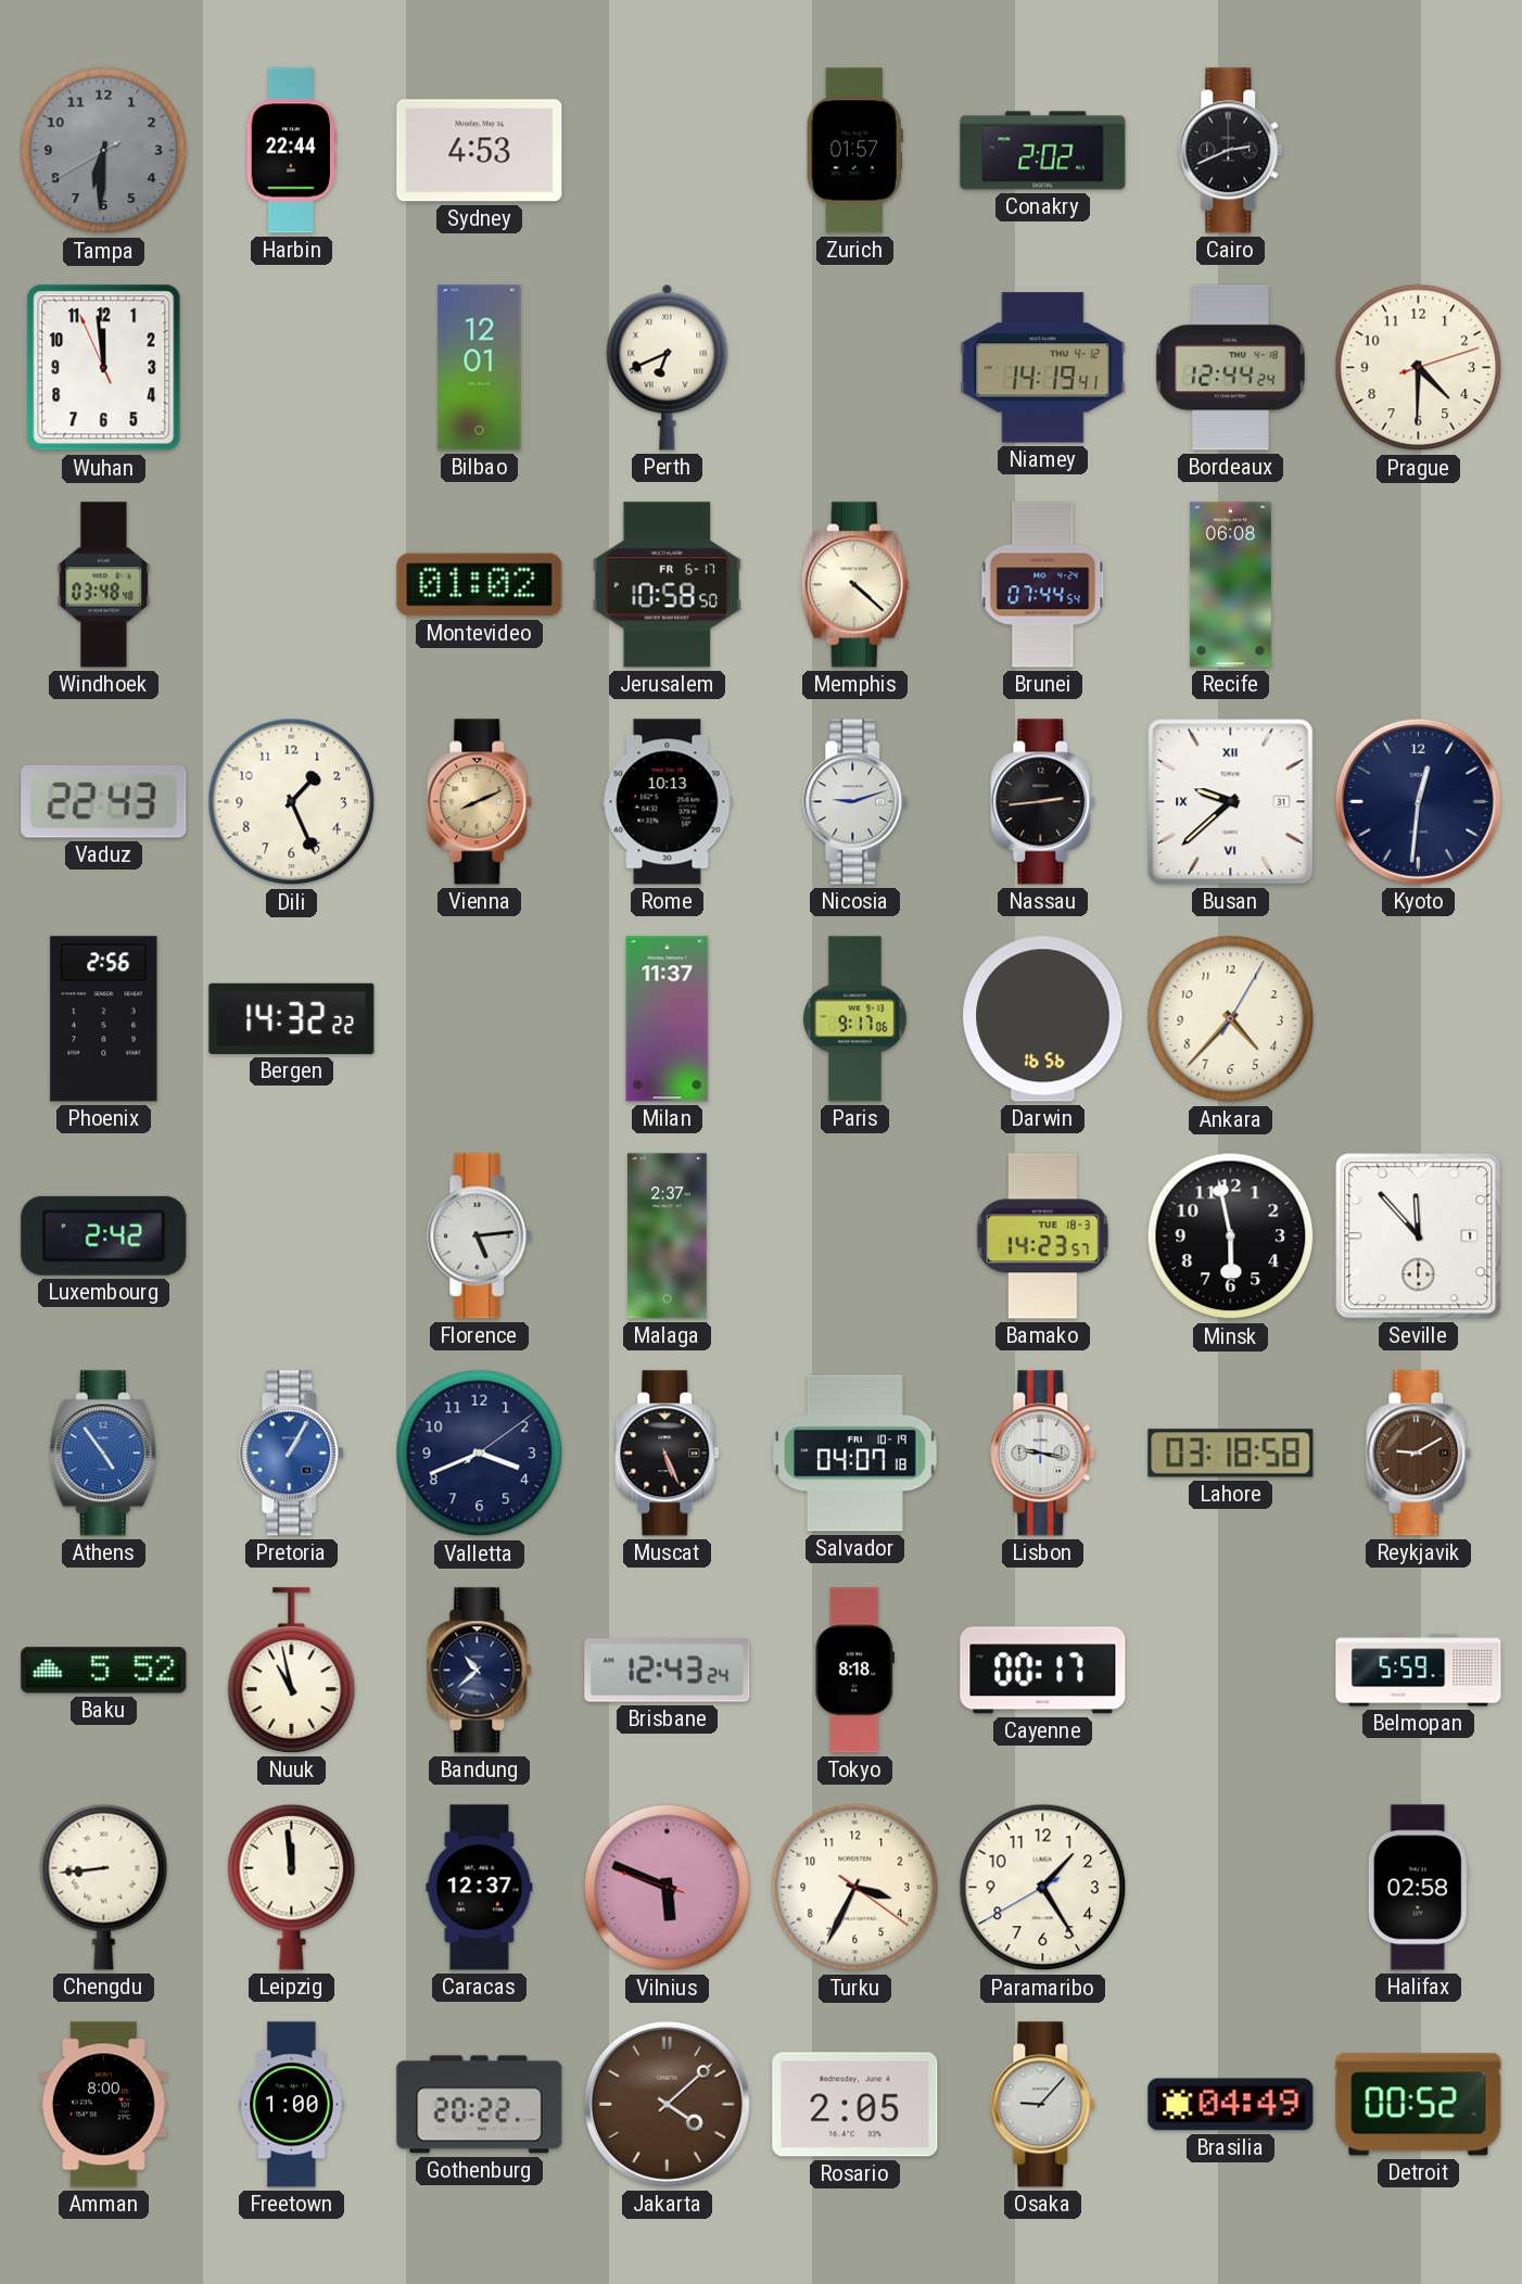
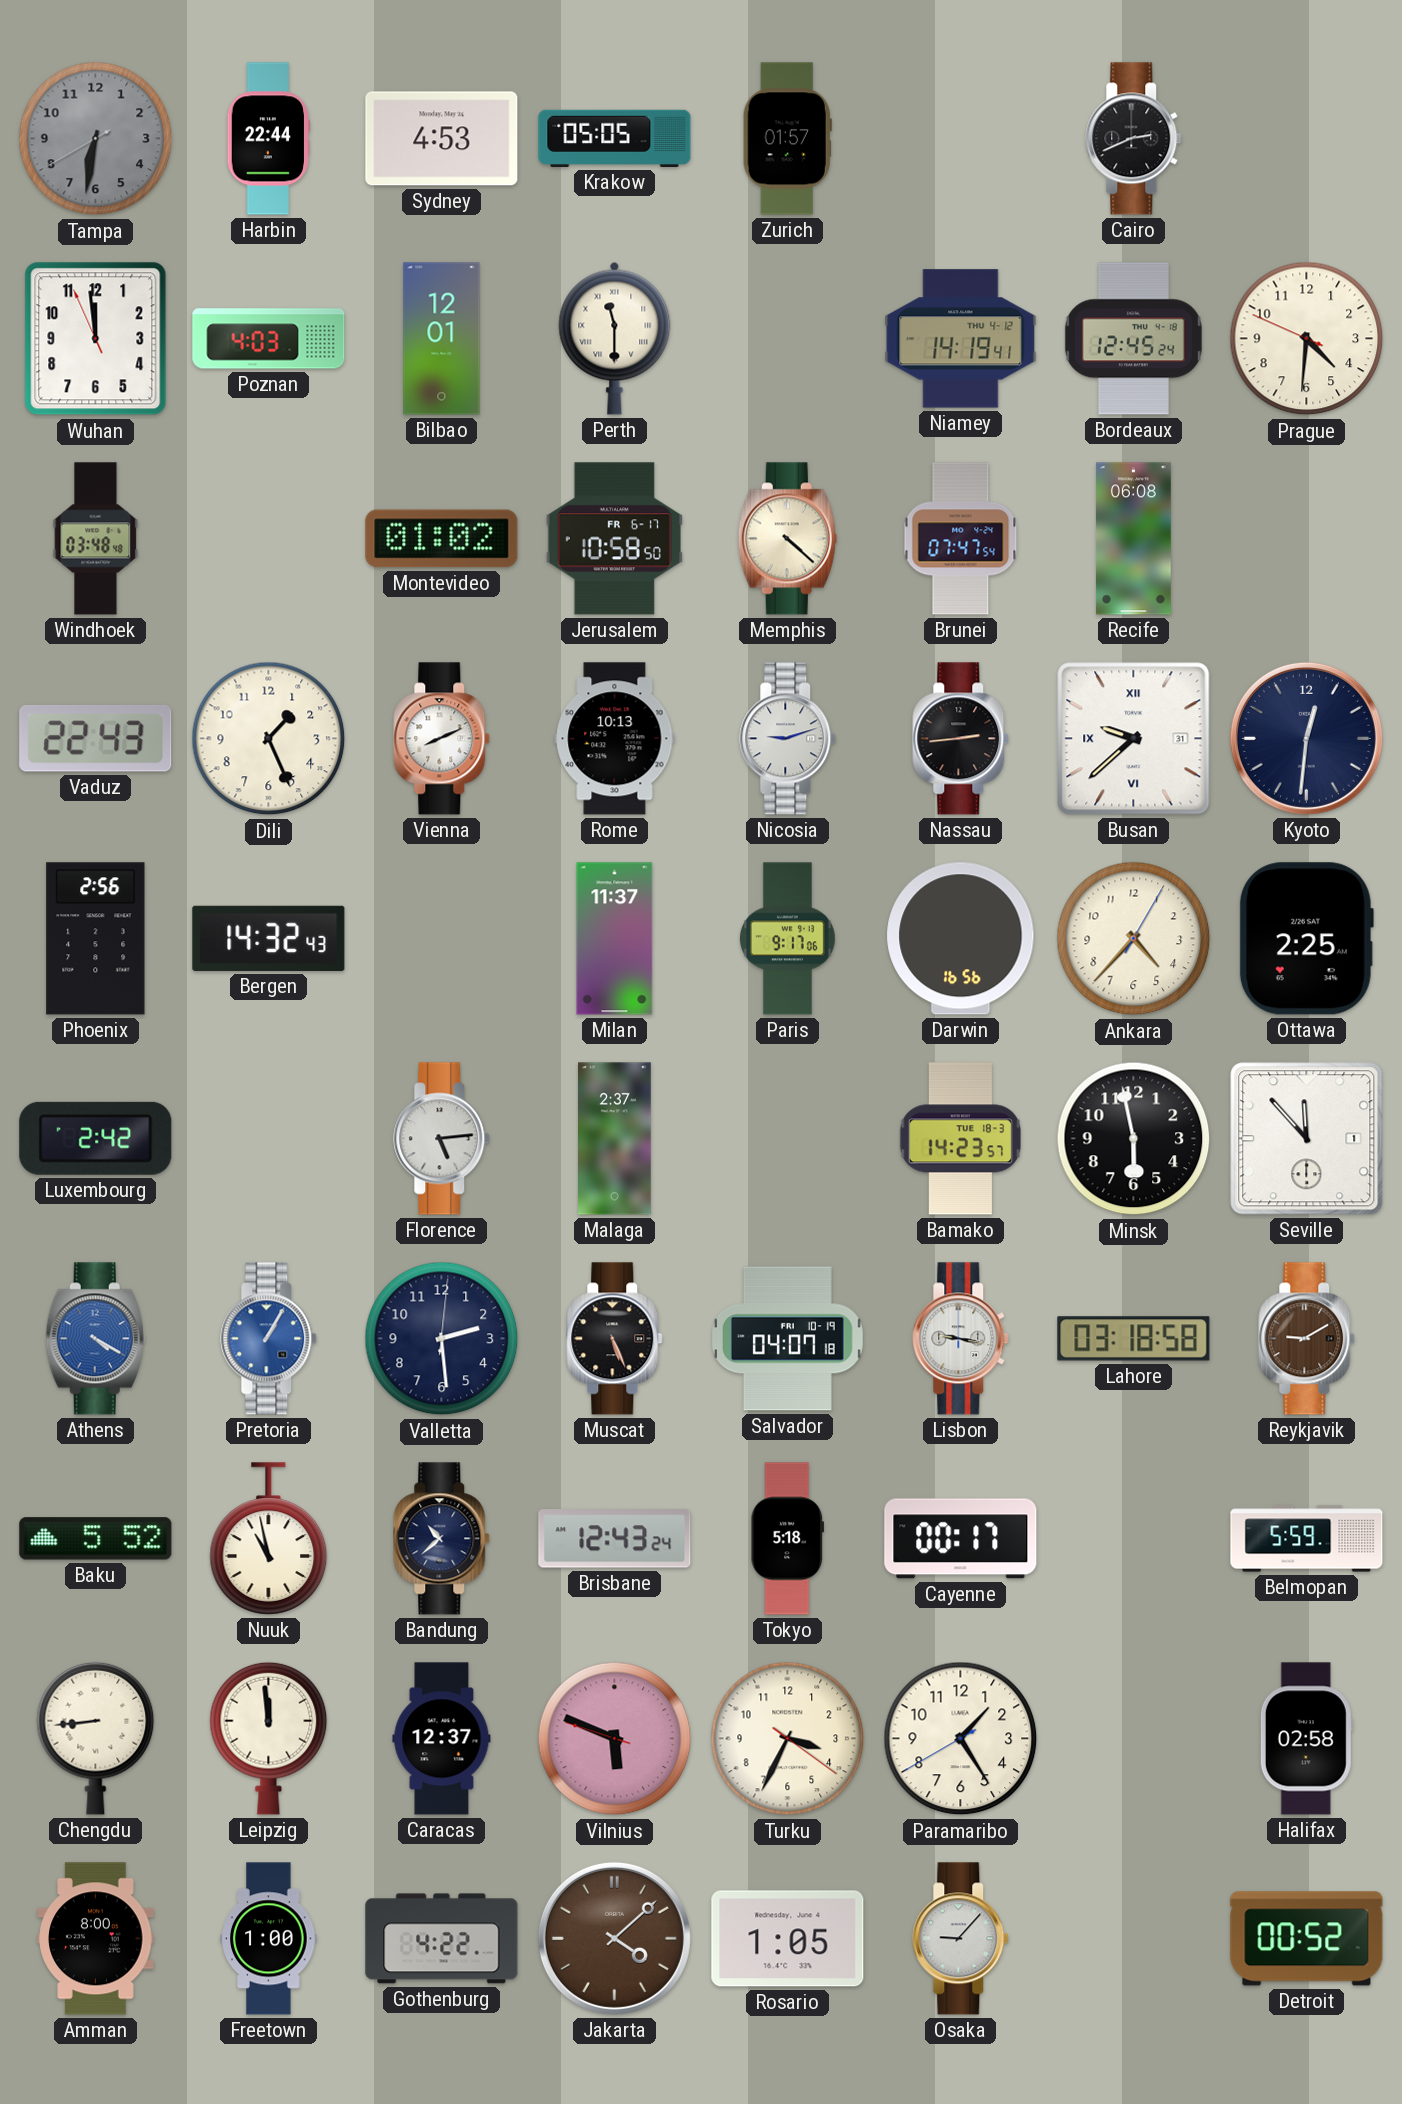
Tampa: 6:30 -> 6:31 (96, 139)
Krakow: none -> 05:05 (615, 138)
Conakry: 2:02 -> none (1043, 151)
Poznan: none -> 4:03 (269, 339)
Perth: 6:41 -> 11:30 (615, 338)
Bordeaux: 12:44 -> 12:45 (1133, 339)
Prague: 4:30:12 -> 4:30:49 (1307, 339)
Brunei: 07:44 -> 07:47 (961, 539)
Vienna dial: champagne -> white (442, 739)
Bergen: 14:32:22 -> 14:32:43 (269, 938)
Ottawa: none -> 2:25 (1306, 939)
Athens: 4:54 -> 4:20 (95, 1339)
Valletta: 3:41 -> 2:29 (442, 1339)
Tokyo: 8:18 -> 5:18 (787, 1539)
Gothenburg: 20:22 -> 4:22 (442, 1939)
Rosario: 2:05 -> 1:05 (788, 1939)
Brasilia: 04:49 -> none (1231, 2105)
